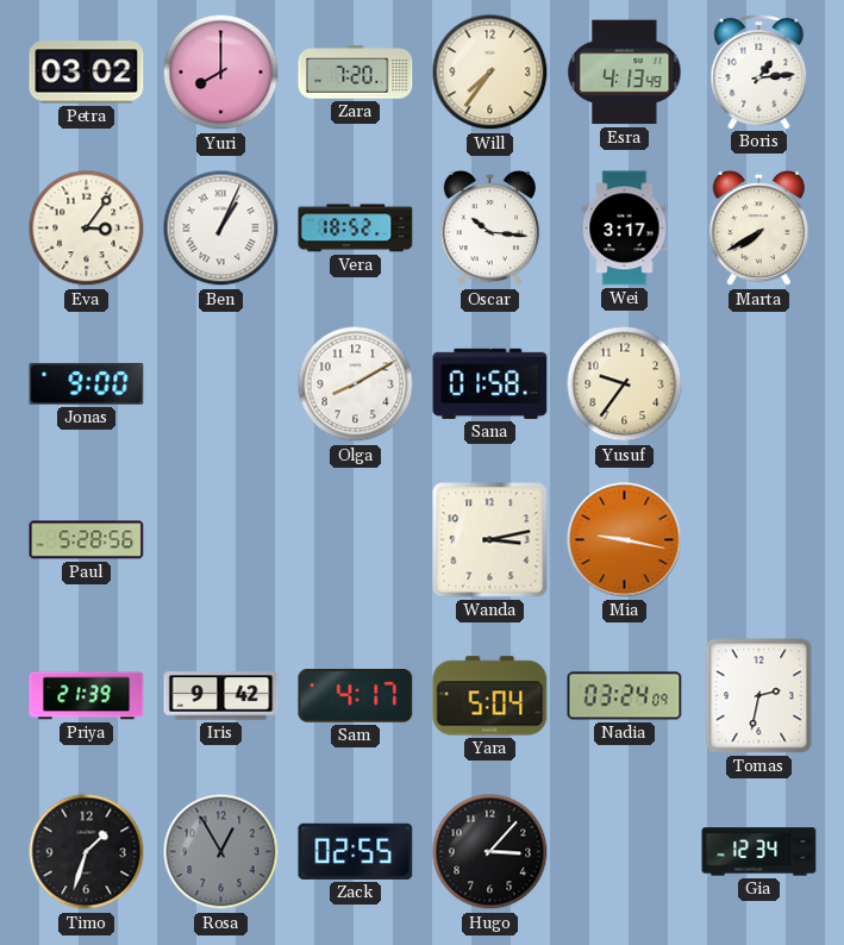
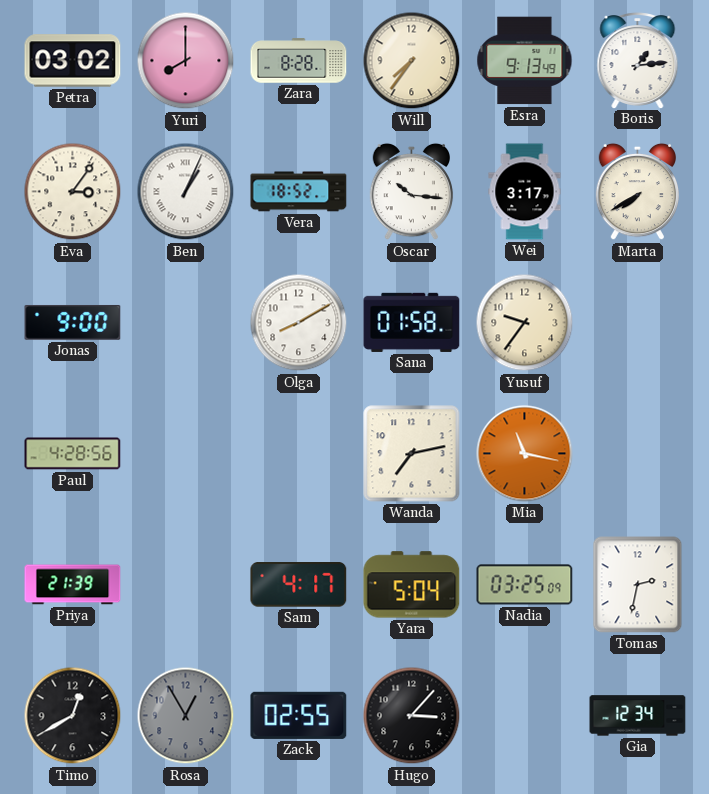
Zara: 7:20 -> 8:28 (299, 61)
Esra: 4:13 -> 9:13 (525, 61)
Paul: 5:28 -> 4:28 (73, 454)
Wanda: 3:13 -> 7:13 (412, 454)
Mia: 9:17 -> 11:17 (525, 454)
Iris: 9:42 -> none (221, 696)
Nadia: 03:24 -> 03:25 (525, 585)
Timo: 1:33 -> 12:40 (73, 716)
